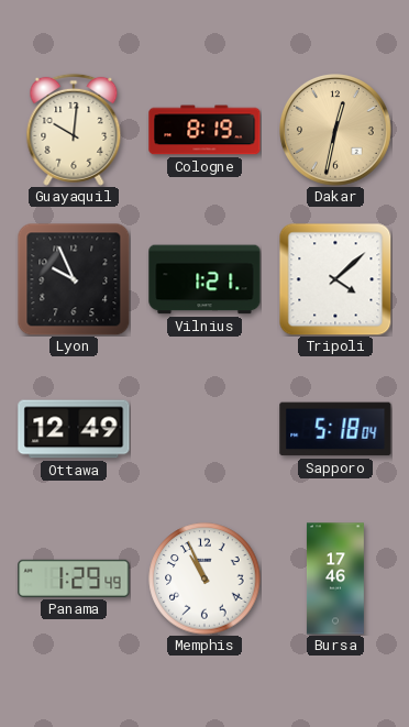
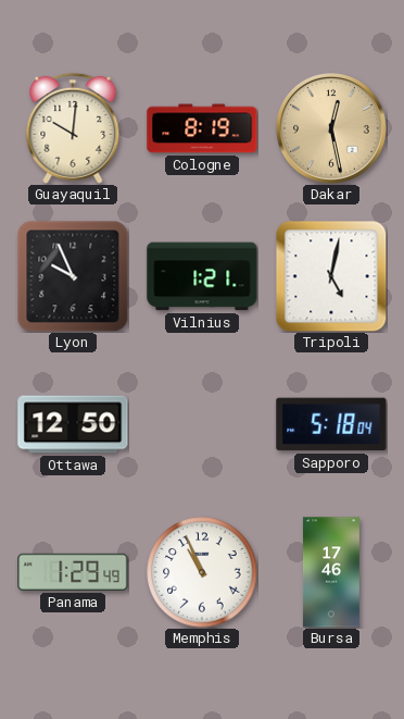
Dakar: 12:32 -> 12:28 (332, 129)
Tripoli: 4:08 -> 5:02 (331, 276)
Ottawa: 12:49 -> 12:50 (73, 424)
